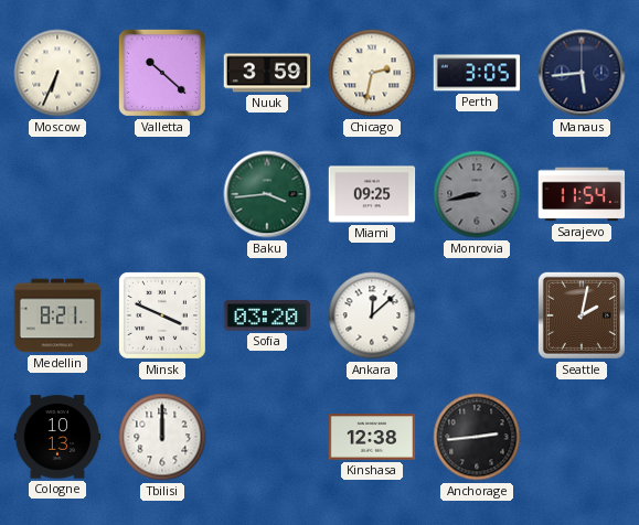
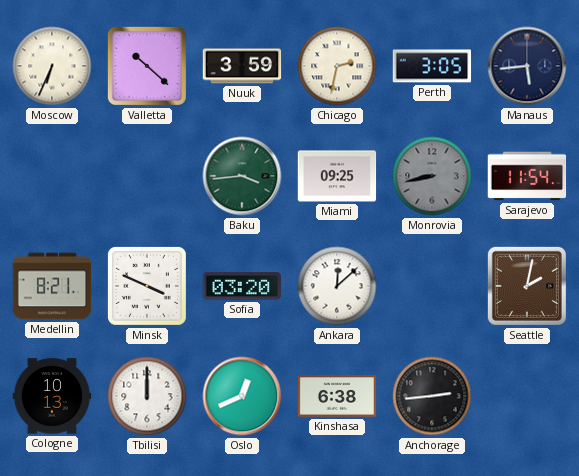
Oslo: none -> 12:41 (242, 396)
Kinshasa: 12:38 -> 6:38 (337, 396)
